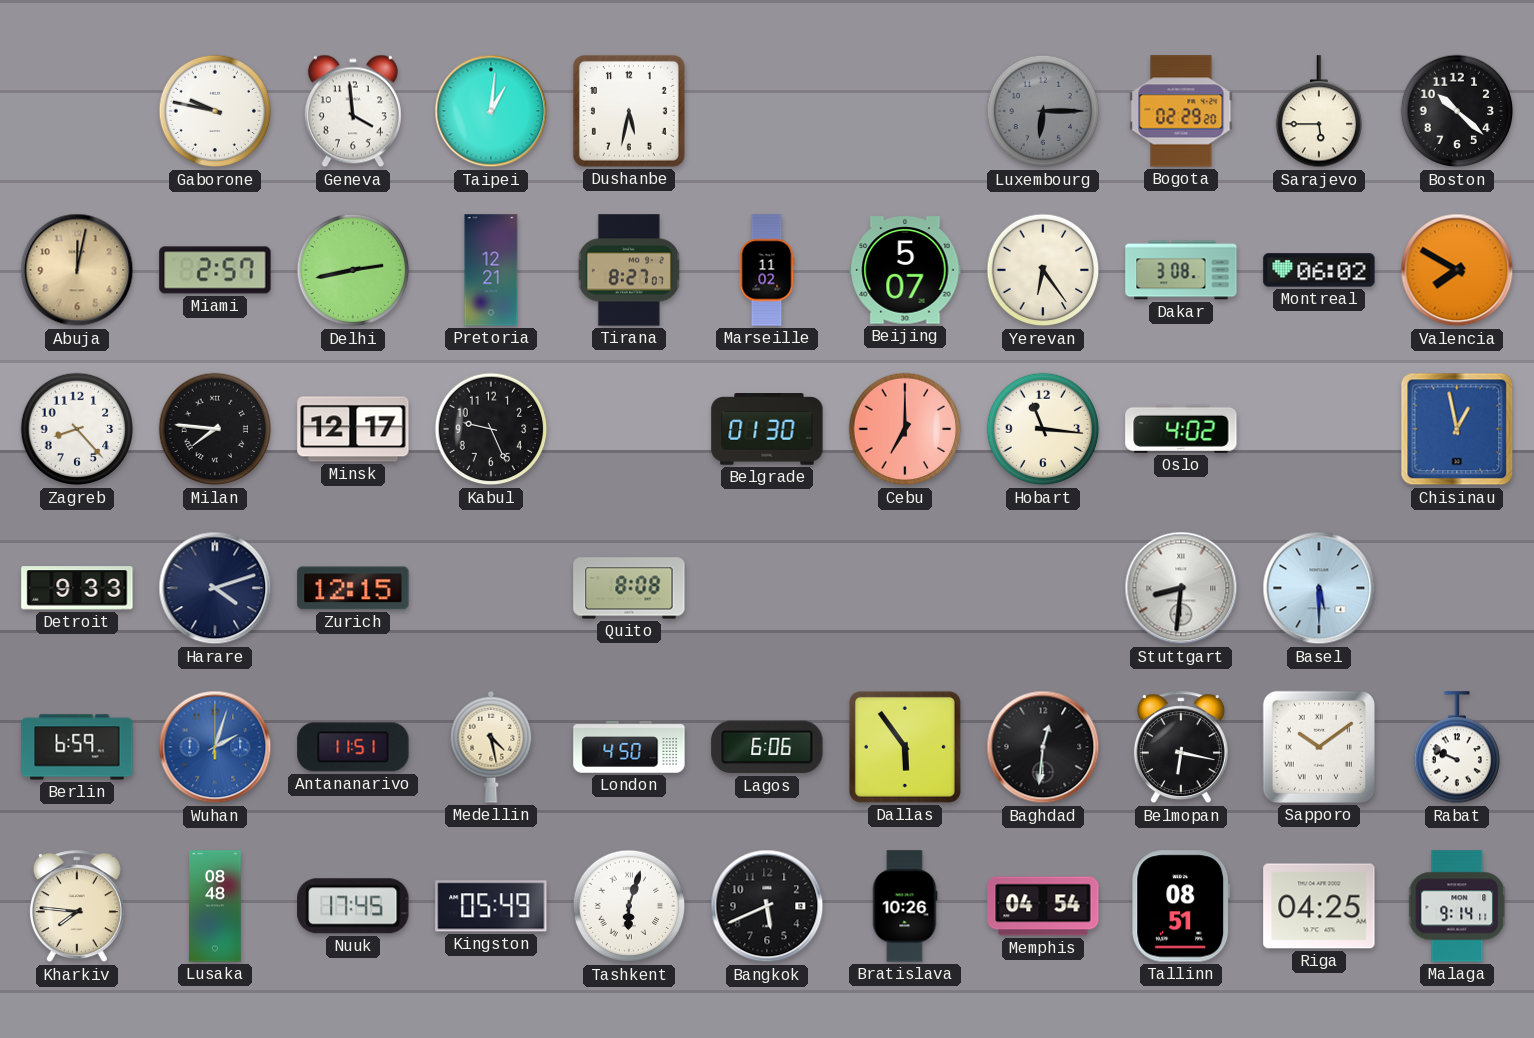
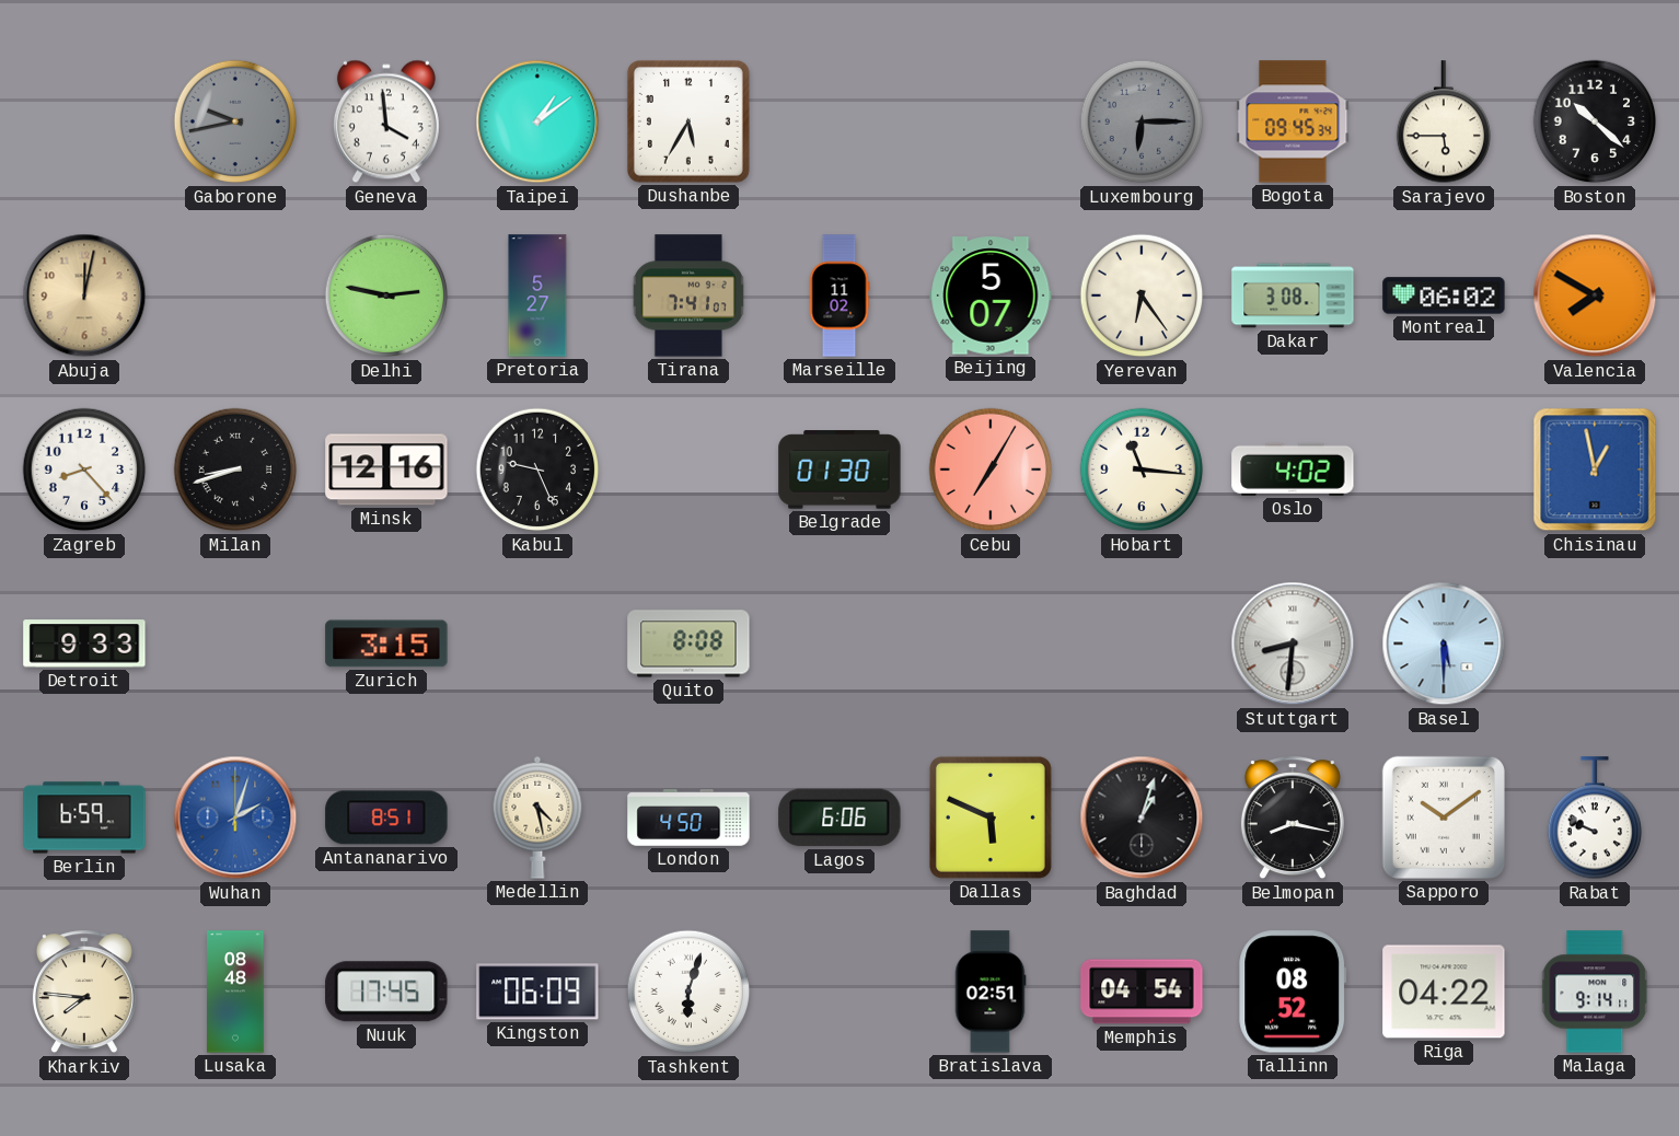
Gaborone: 9:47 -> 9:43 (235, 121)
Gaborone dial: white -> grey (235, 121)
Taipei: 1:01 -> 1:09 (537, 121)
Dushanbe: 5:32 -> 5:35 (688, 121)
Bogota: 02:29 -> 09:45 (1293, 121)
Miami: 2:57 -> none (215, 270)
Delhi: 2:43 -> 2:47 (386, 295)
Pretoria: 12:21 -> 5:27 (537, 295)
Tirana: 8:27 -> 7:41 (688, 295)
Milan: 7:46 -> 8:42 (235, 470)
Minsk: 12:17 -> 12:16 (386, 470)
Cebu: 7:00 -> 7:05 (991, 470)
Harare: 4:12 -> none (215, 588)
Zurich: 12:15 -> 3:15 (386, 644)
Antananarivo: 11:51 -> 8:51 (386, 818)
Dallas: 5:54 -> 5:49 (991, 818)
Baghdad: 12:31 -> 1:03 (1142, 818)
Belmopan: 6:17 -> 8:17 (1293, 819)
Kingston: 05:49 -> 06:09 (537, 992)
Bangkok: 5:41 -> none (767, 906)
Bratislava: 10:26 -> 02:51 (991, 992)
Tallinn: 08:51 -> 08:52 (1293, 992)
Riga: 04:25 -> 04:22 (1444, 992)
